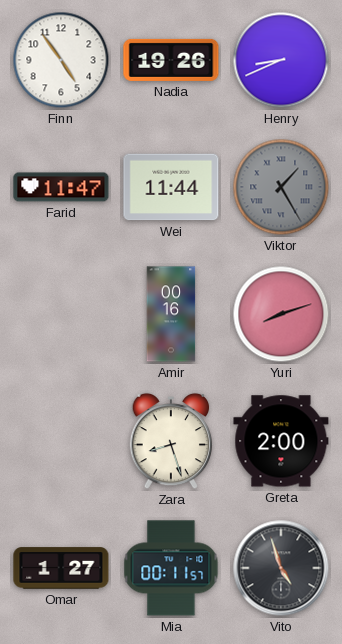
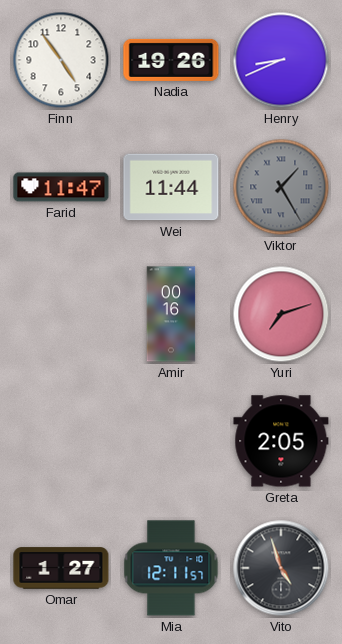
Yuri: 8:12 -> 7:12 (281, 314)
Zara: 8:27 -> none (171, 441)
Greta: 2:00 -> 2:05 (281, 441)
Mia: 00:11 -> 12:11 (171, 568)
